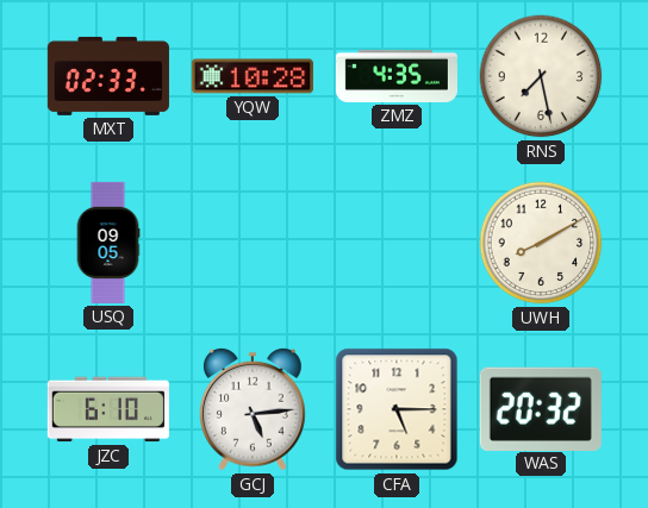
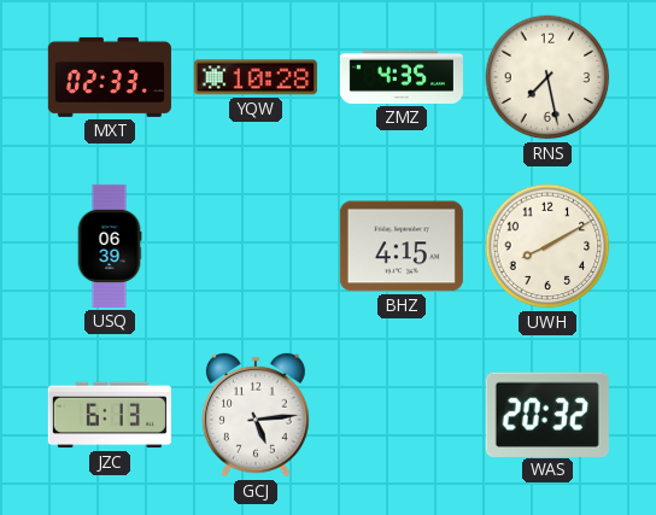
USQ: 09:05 -> 06:39 (110, 246)
BHZ: none -> 4:15 (402, 246)
JZC: 6:10 -> 6:13 (110, 415)
CFA: 5:15 -> none (397, 409)
